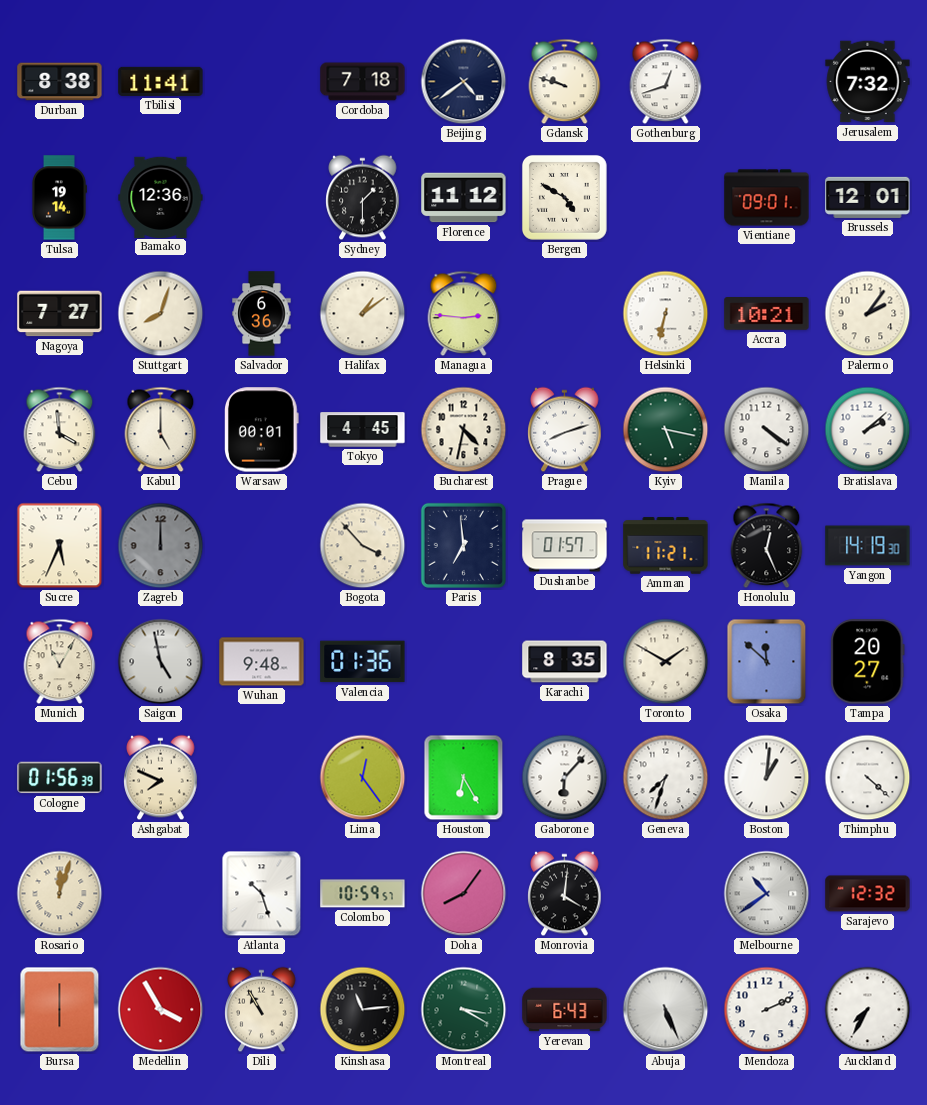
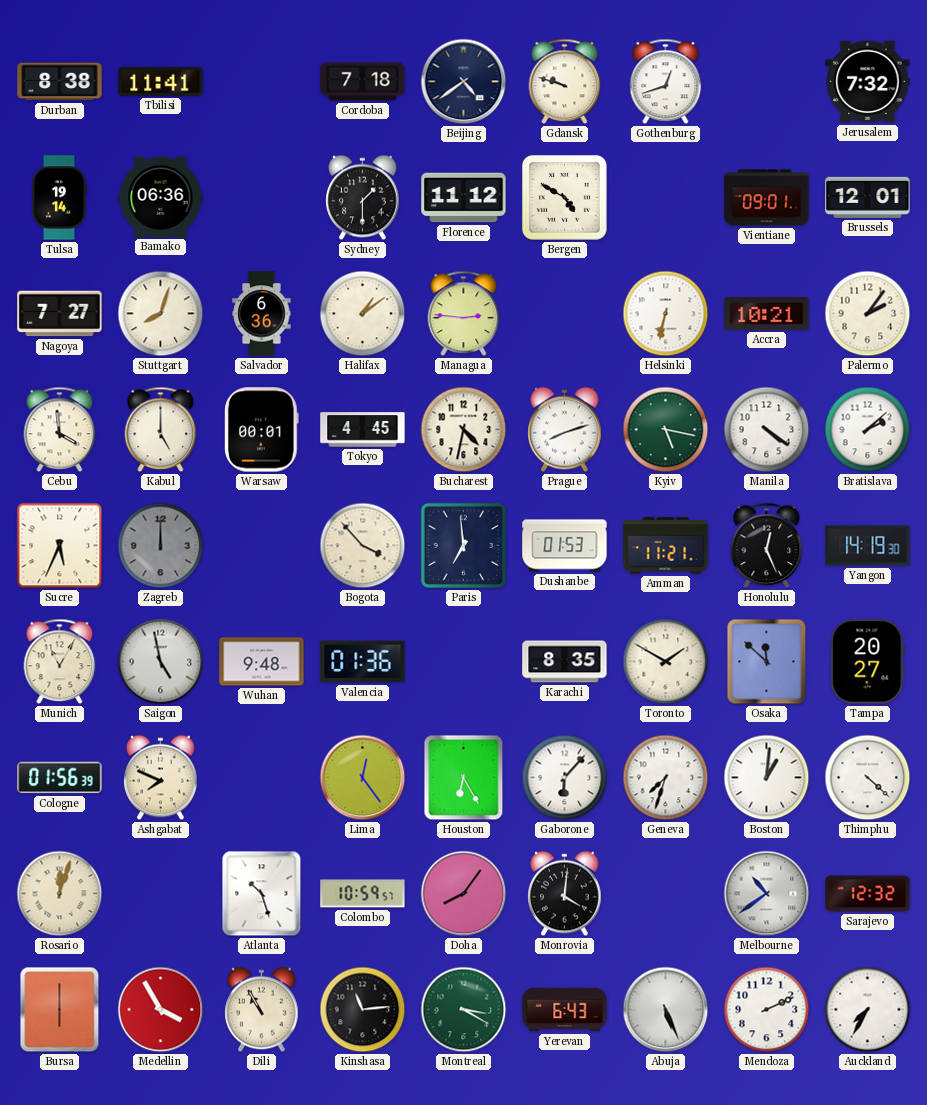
Bamako: 12:36 -> 06:36 (161, 197)
Dushanbe: 01:57 -> 01:53 (565, 546)
